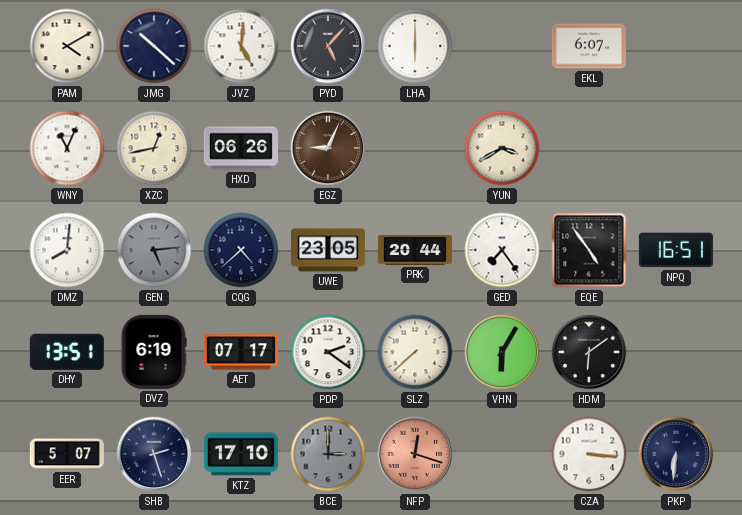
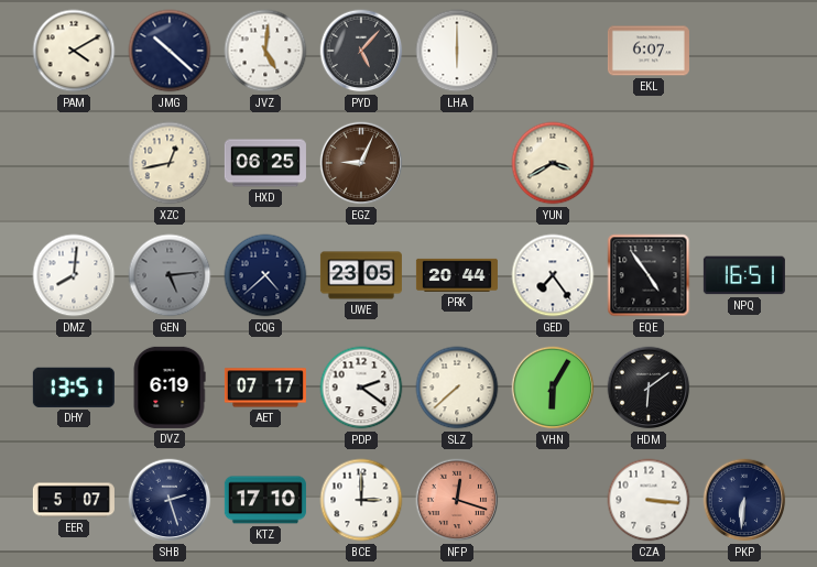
WNY: 11:04 -> none (67, 148)
HXD: 06:26 -> 06:25 (265, 163)
BCE dial: grey -> white (361, 500)
